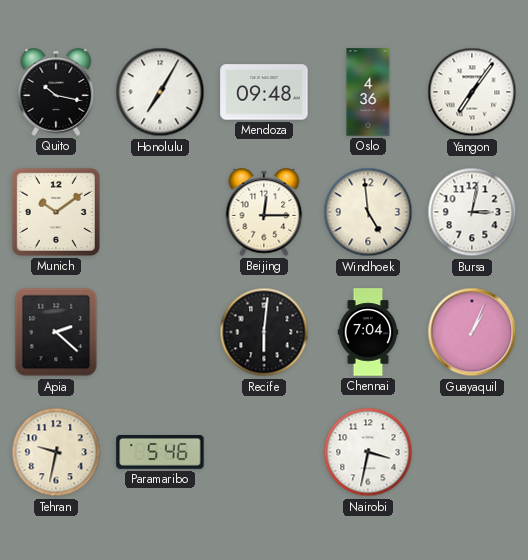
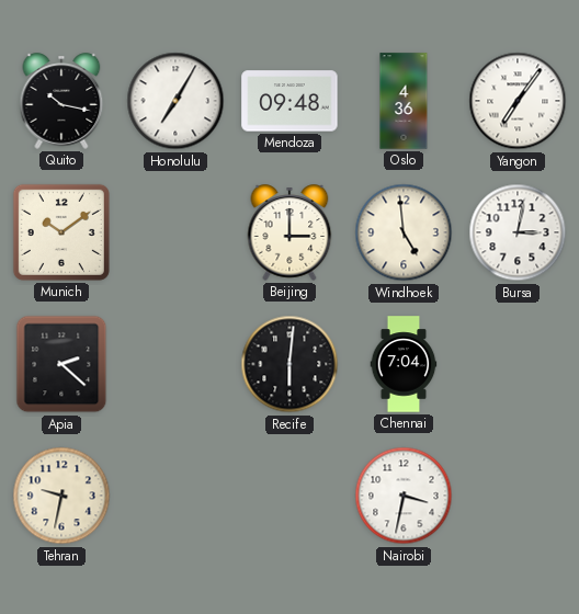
Beijing: 12:15 -> 3:00 (289, 232)
Guayaquil: 1:04 -> none (472, 332)
Paramaribo: 5:46 -> none (160, 453)
